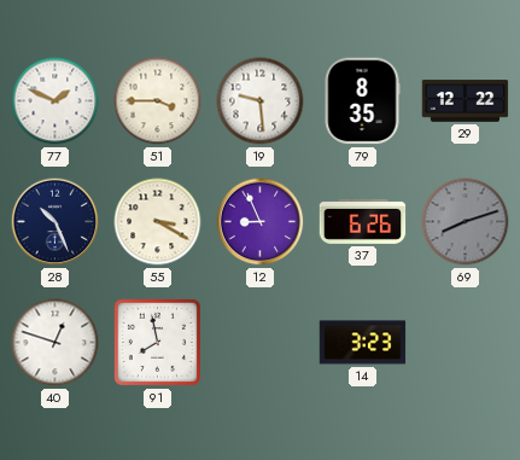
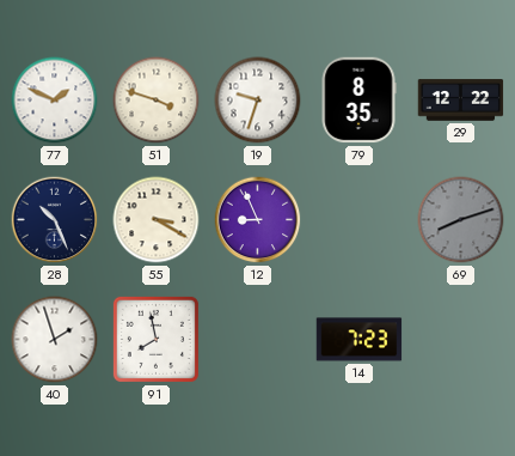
51: 3:45 -> 3:48 (157, 101)
19: 9:29 -> 9:33 (258, 101)
37: 6:26 -> none (363, 221)
40: 12:48 -> 1:57 (55, 340)
14: 3:23 -> 7:23 (360, 340)
